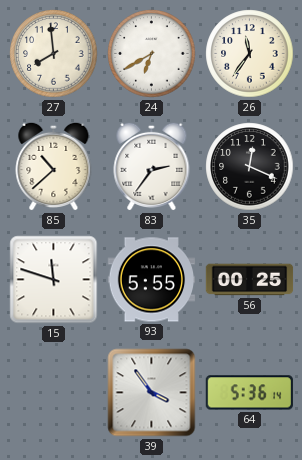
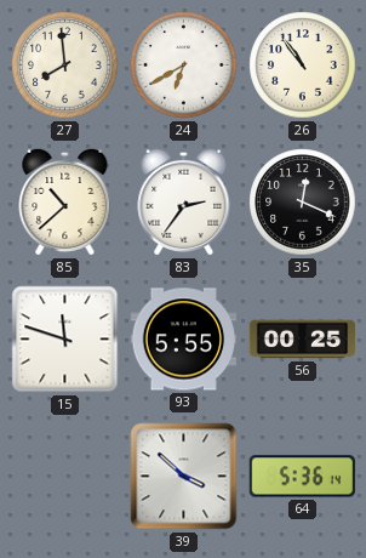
26: 11:36 -> 10:54 (303, 66)
39: 3:54 -> 3:52 (184, 477)
